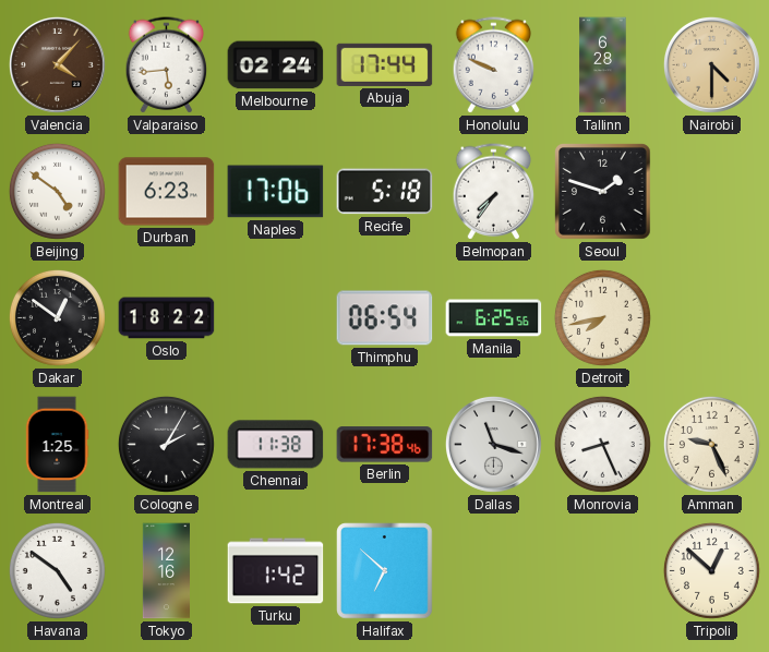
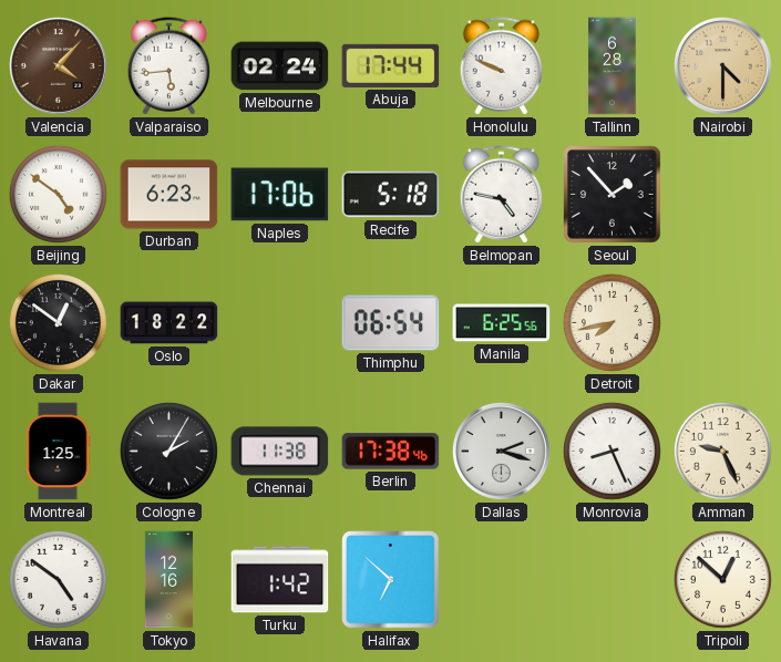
Belmopan: 7:36 -> 4:47 (502, 195)
Seoul: 1:48 -> 1:53 (613, 195)
Dallas: 11:18 -> 2:18 (501, 451)
